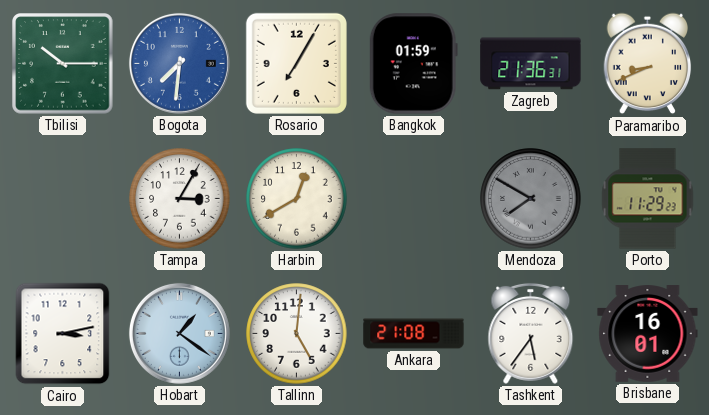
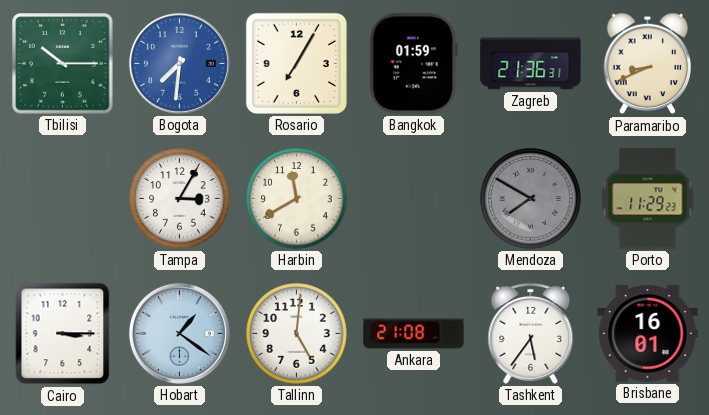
Harbin: 12:40 -> 11:40 (297, 199)
Cairo: 3:13 -> 3:15 (63, 334)
